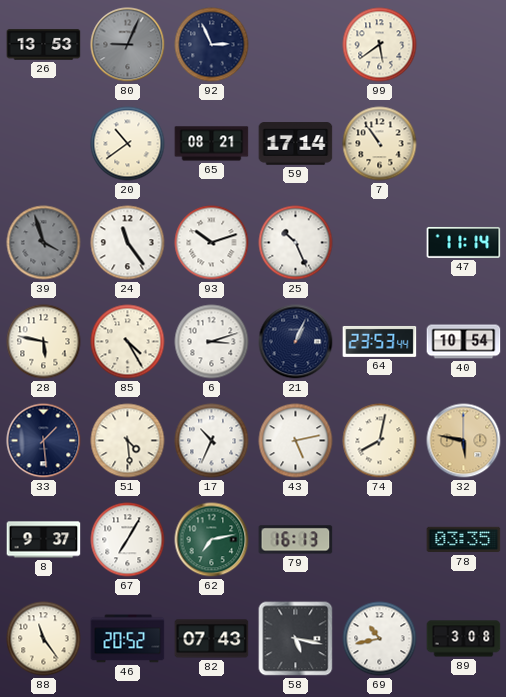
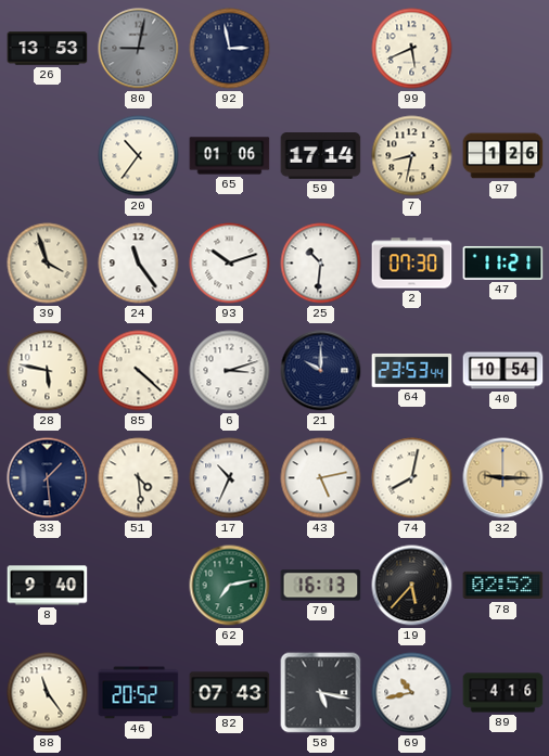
80: 9:04 -> 9:02 (139, 49)
92: 2:56 -> 2:58 (230, 49)
99: 5:39 -> 5:41 (412, 49)
20: 10:39 -> 10:36 (139, 156)
65: 08:21 -> 01:06 (230, 156)
7: 10:54 -> 8:32 (412, 156)
97: none -> 1:26 (503, 156)
39 dial: grey -> cream (48, 264)
25: 10:26 -> 10:31 (321, 264)
2: none -> 07:30 (412, 264)
47: 11:14 -> 11:21 (503, 262)
85: 4:25 -> 4:22 (139, 371)
21: 1:04 -> 10:00 (321, 371)
32: 5:47 -> 9:15 (503, 478)
8: 9:37 -> 9:40 (48, 586)
67: 7:05 -> none (128, 540)
19: none -> 5:37 (412, 586)
78: 03:35 -> 02:52 (503, 586)
89: 3:08 -> 4:16 (503, 693)
